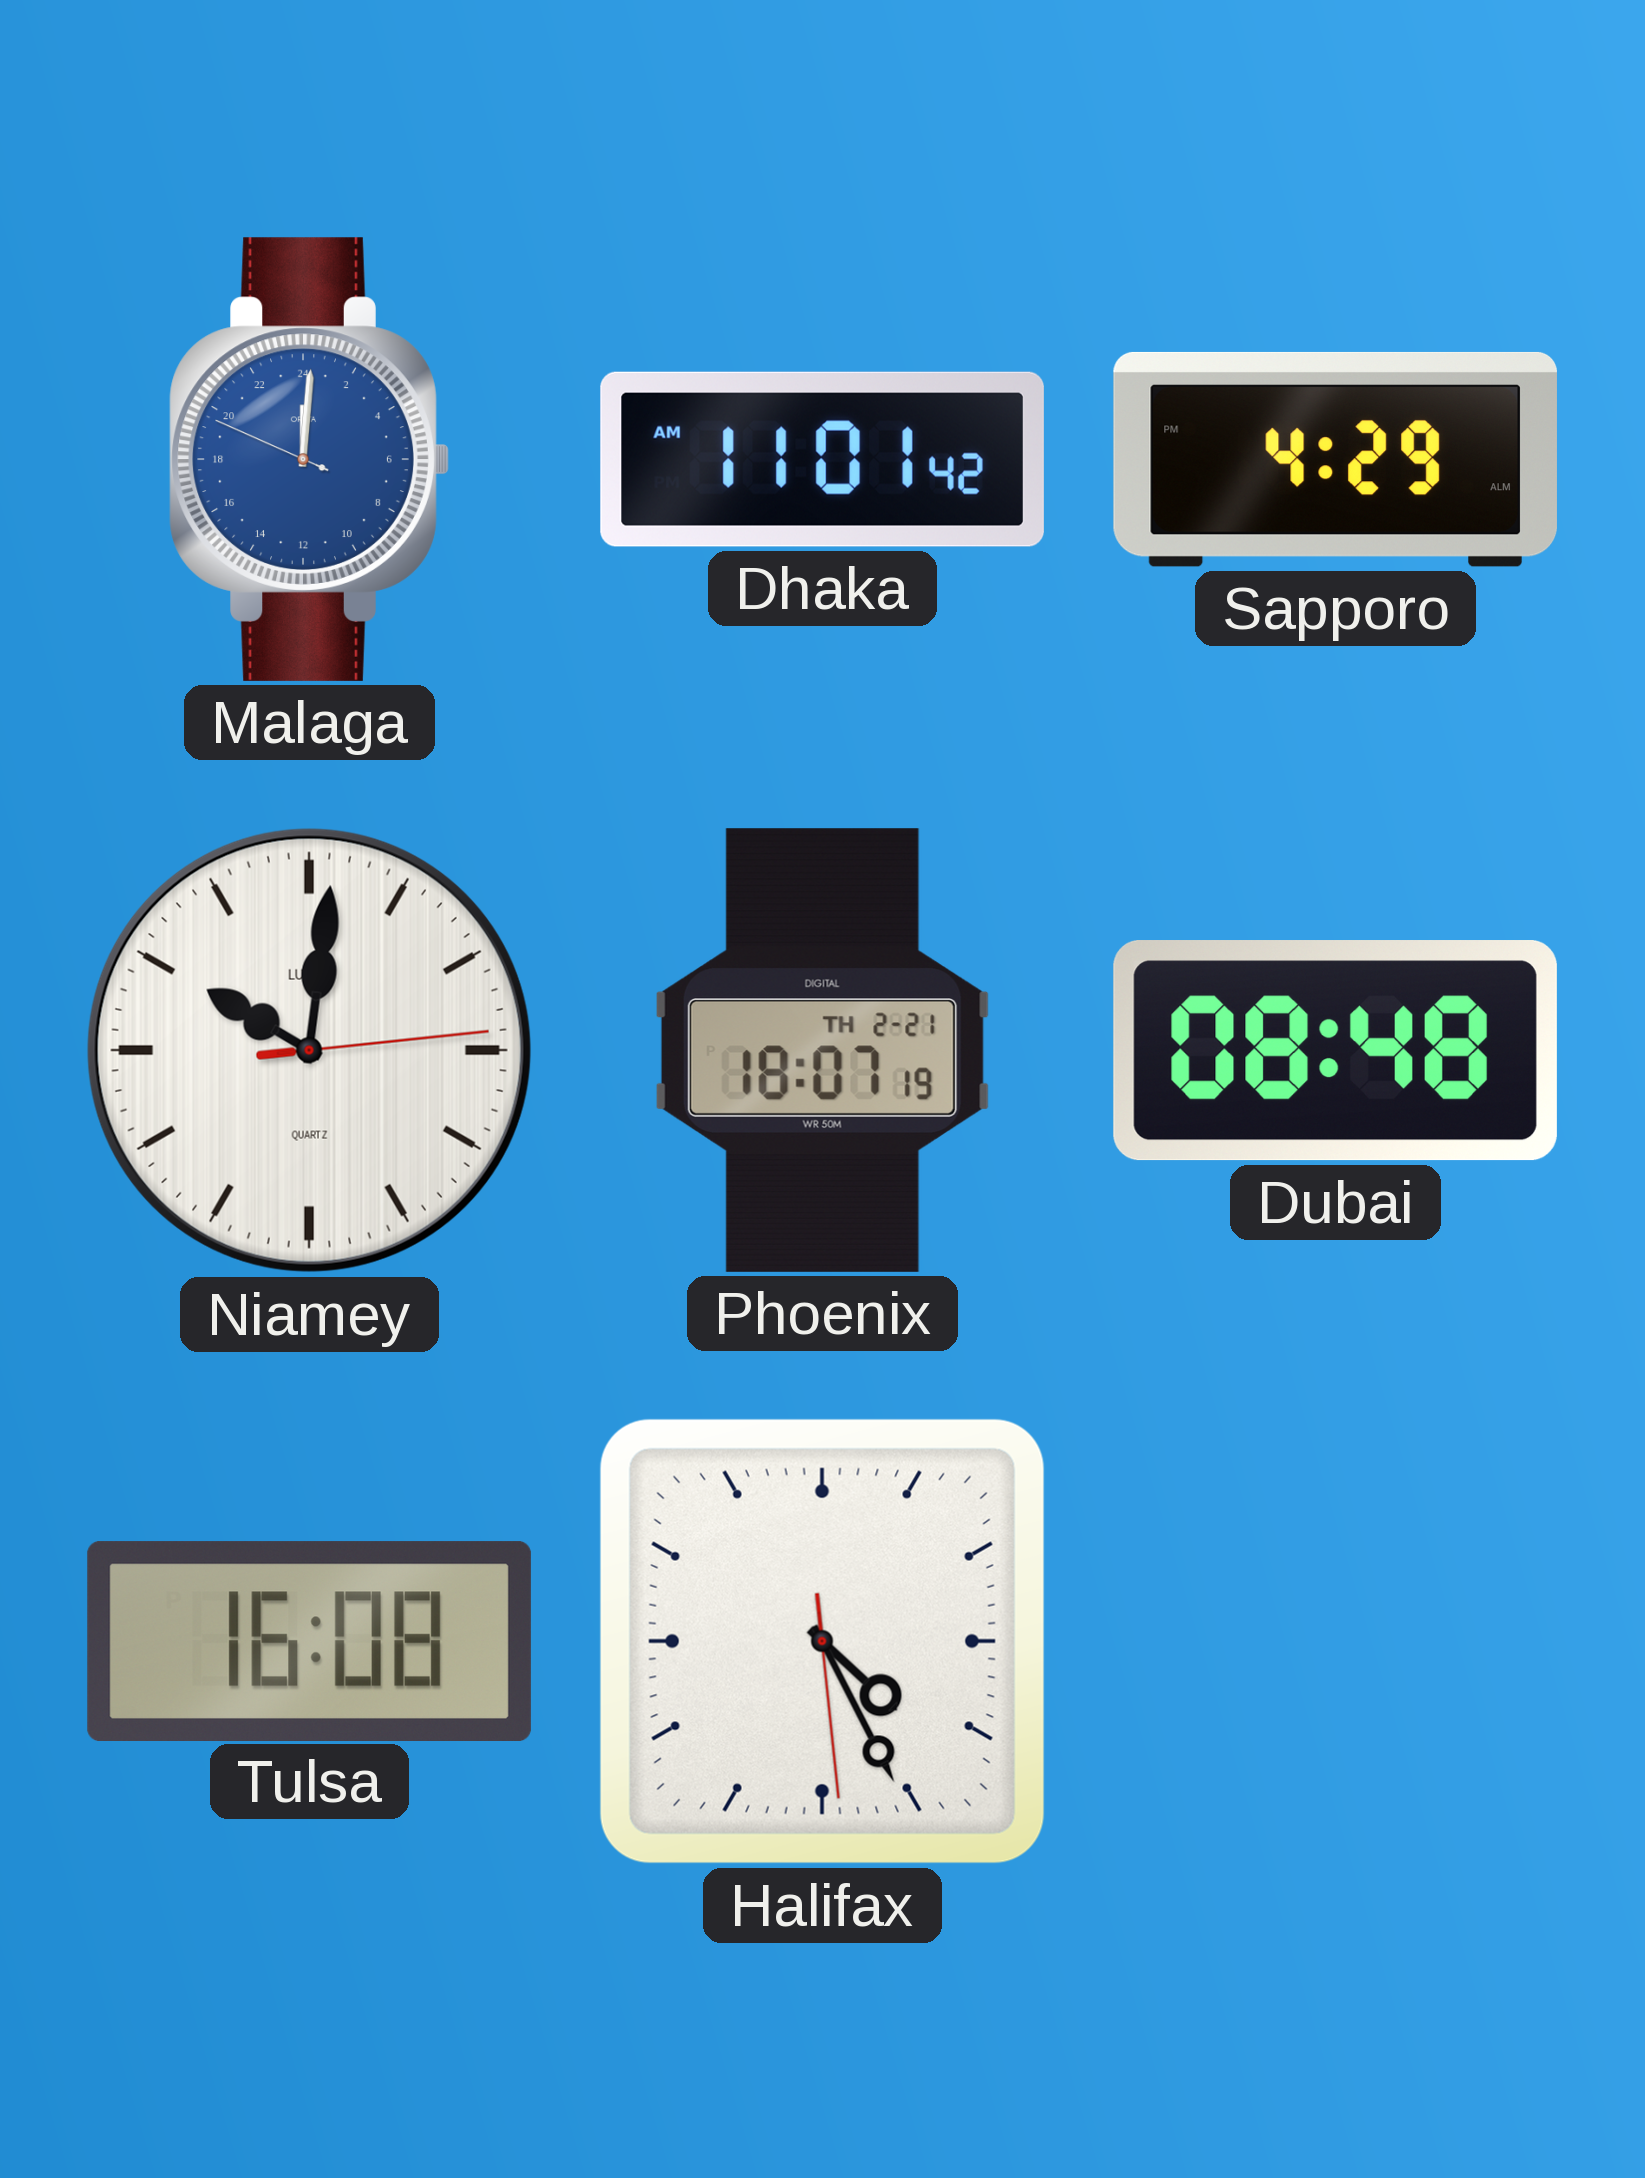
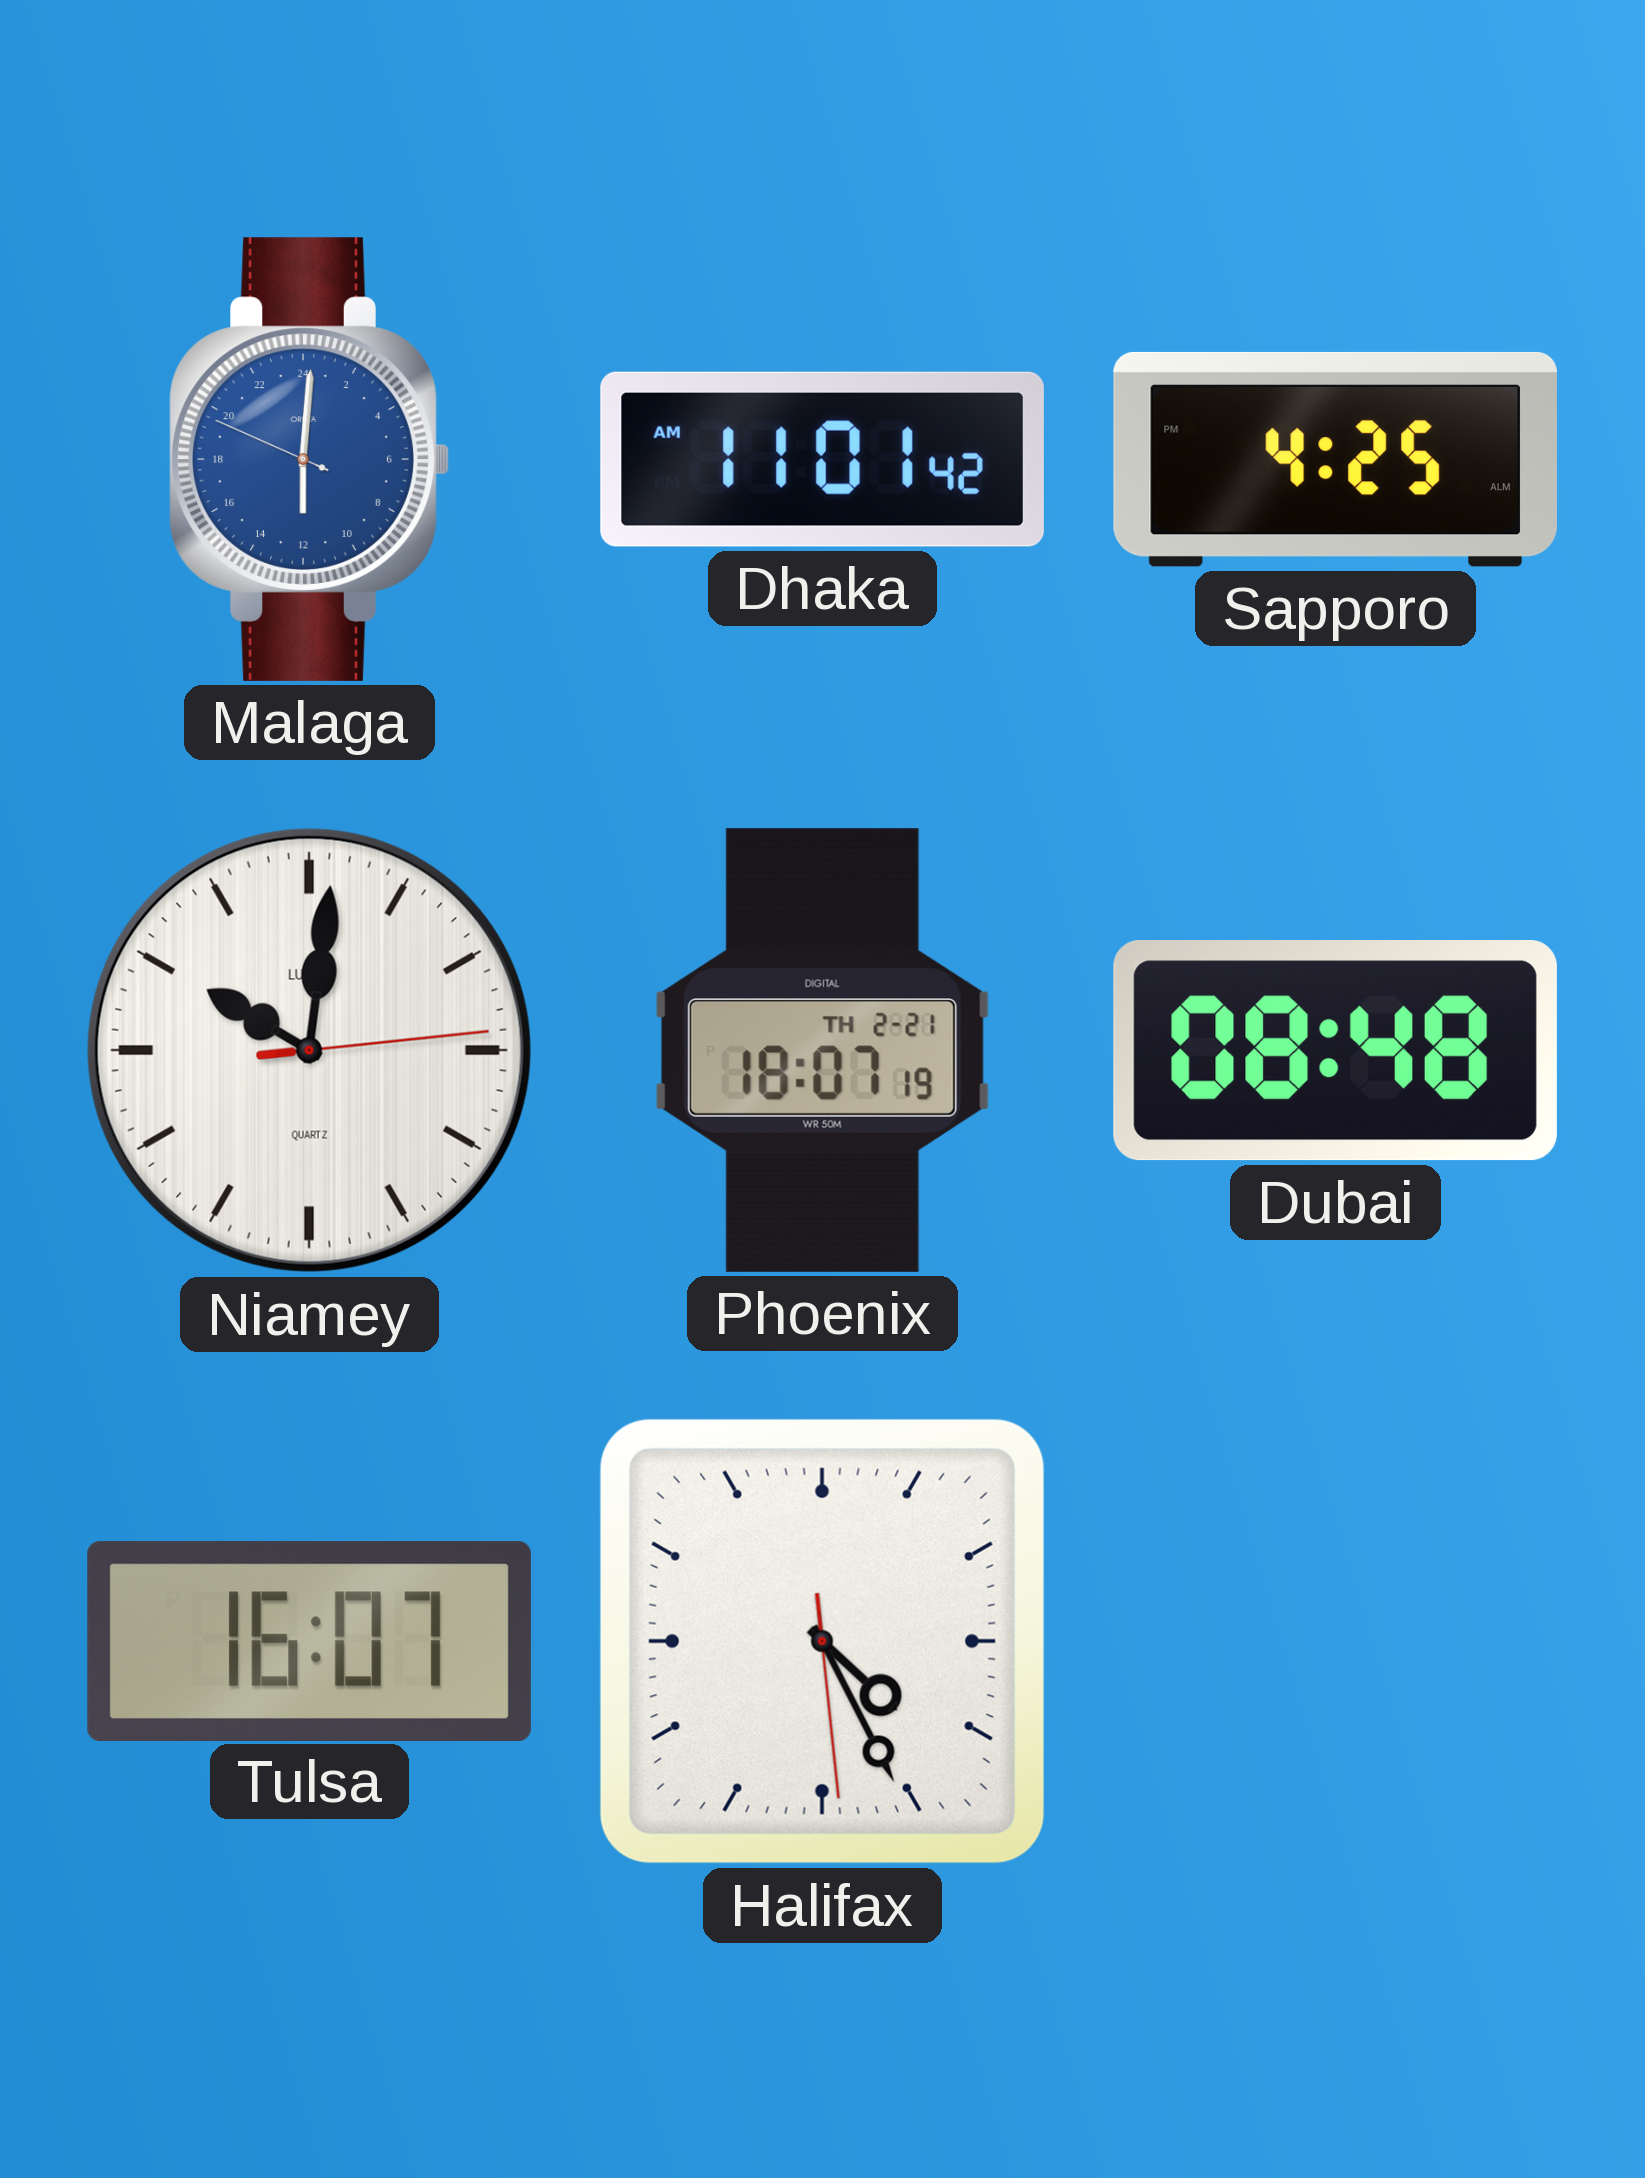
Malaga: 0:00 -> 12:00 (309, 459)
Sapporo: 4:29 -> 4:25 (1335, 459)
Tulsa: 16:08 -> 16:07 (309, 1641)
